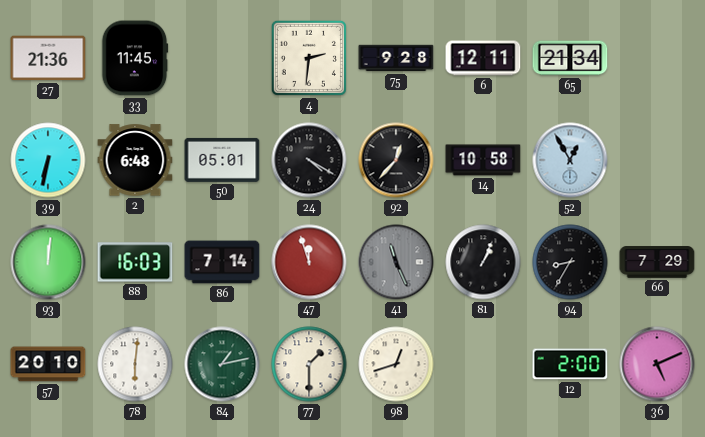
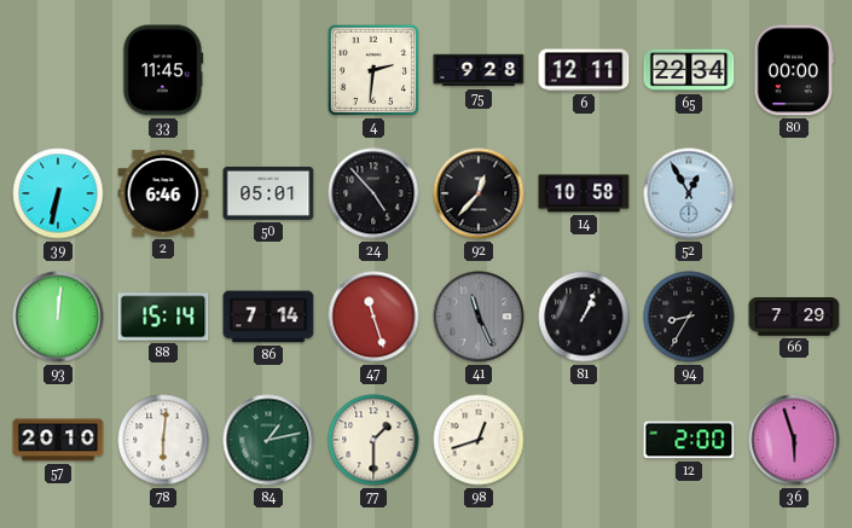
27: 21:36 -> none (48, 58)
65: 21:34 -> 22:34 (689, 70)
80: none -> 00:00 (794, 70)
2: 6:48 -> 6:46 (163, 193)
24: 4:20 -> 4:53 (373, 193)
88: 16:03 -> 15:14 (163, 317)
47: 11:57 -> 11:27 (373, 317)
36: 5:11 -> 5:57 (794, 440)
